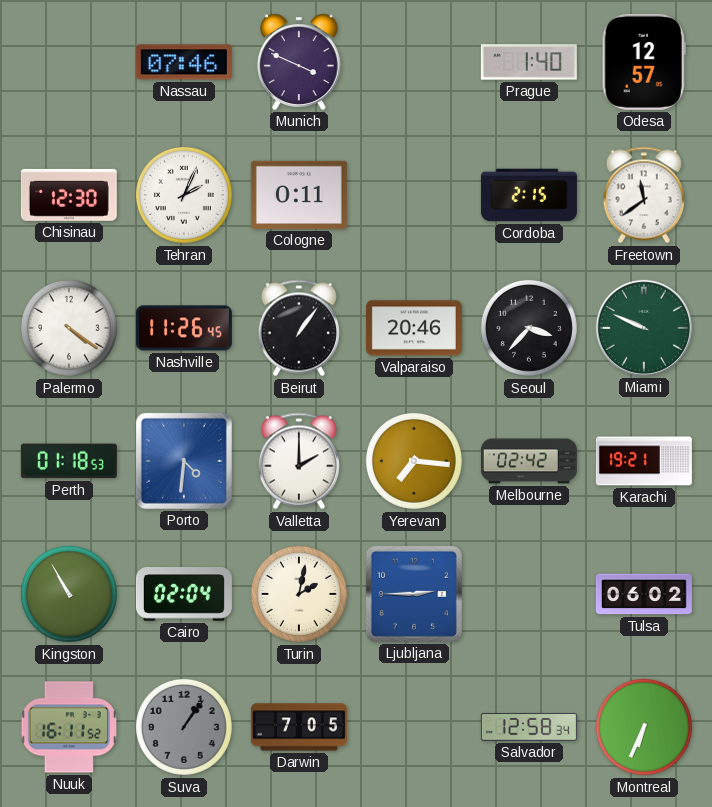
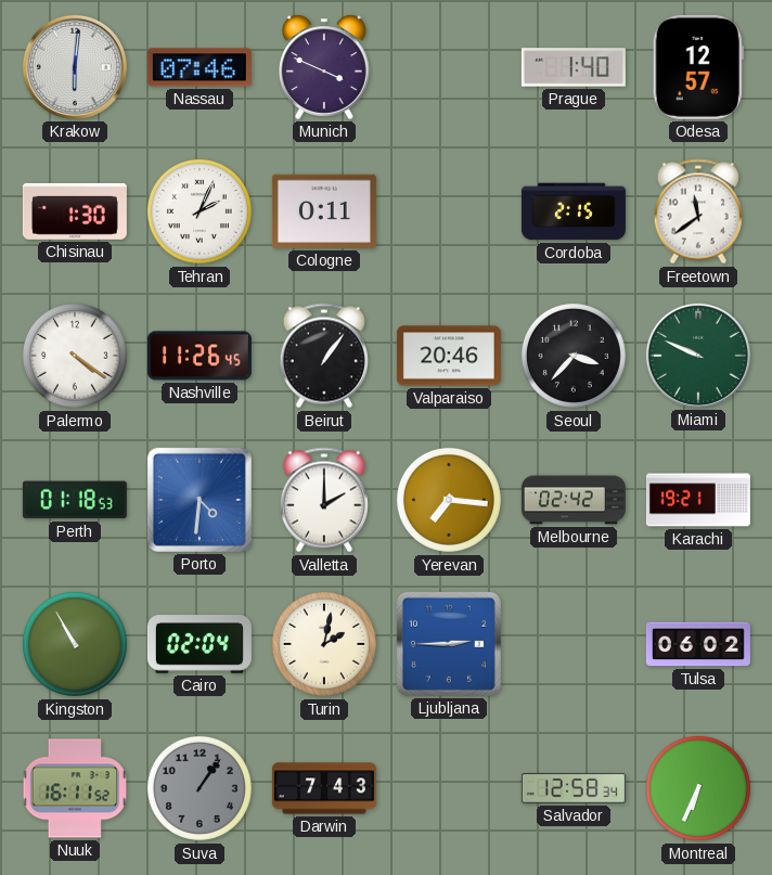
Krakow: none -> 6:01 (75, 67)
Chisinau: 12:30 -> 1:30 (75, 211)
Darwin: 7:05 -> 7:43 (324, 788)
